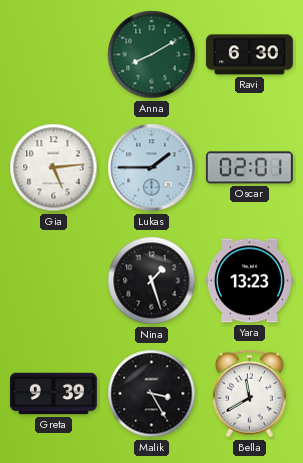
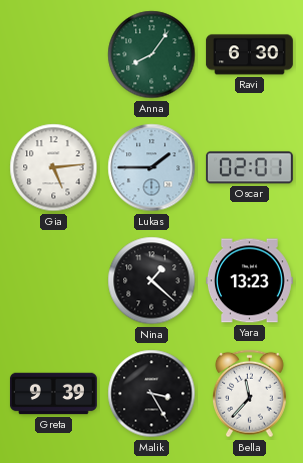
Anna: 8:10 -> 8:06 (152, 55)
Nina: 1:27 -> 1:22 (152, 281)
Bella: 11:40 -> 11:37 (250, 394)
